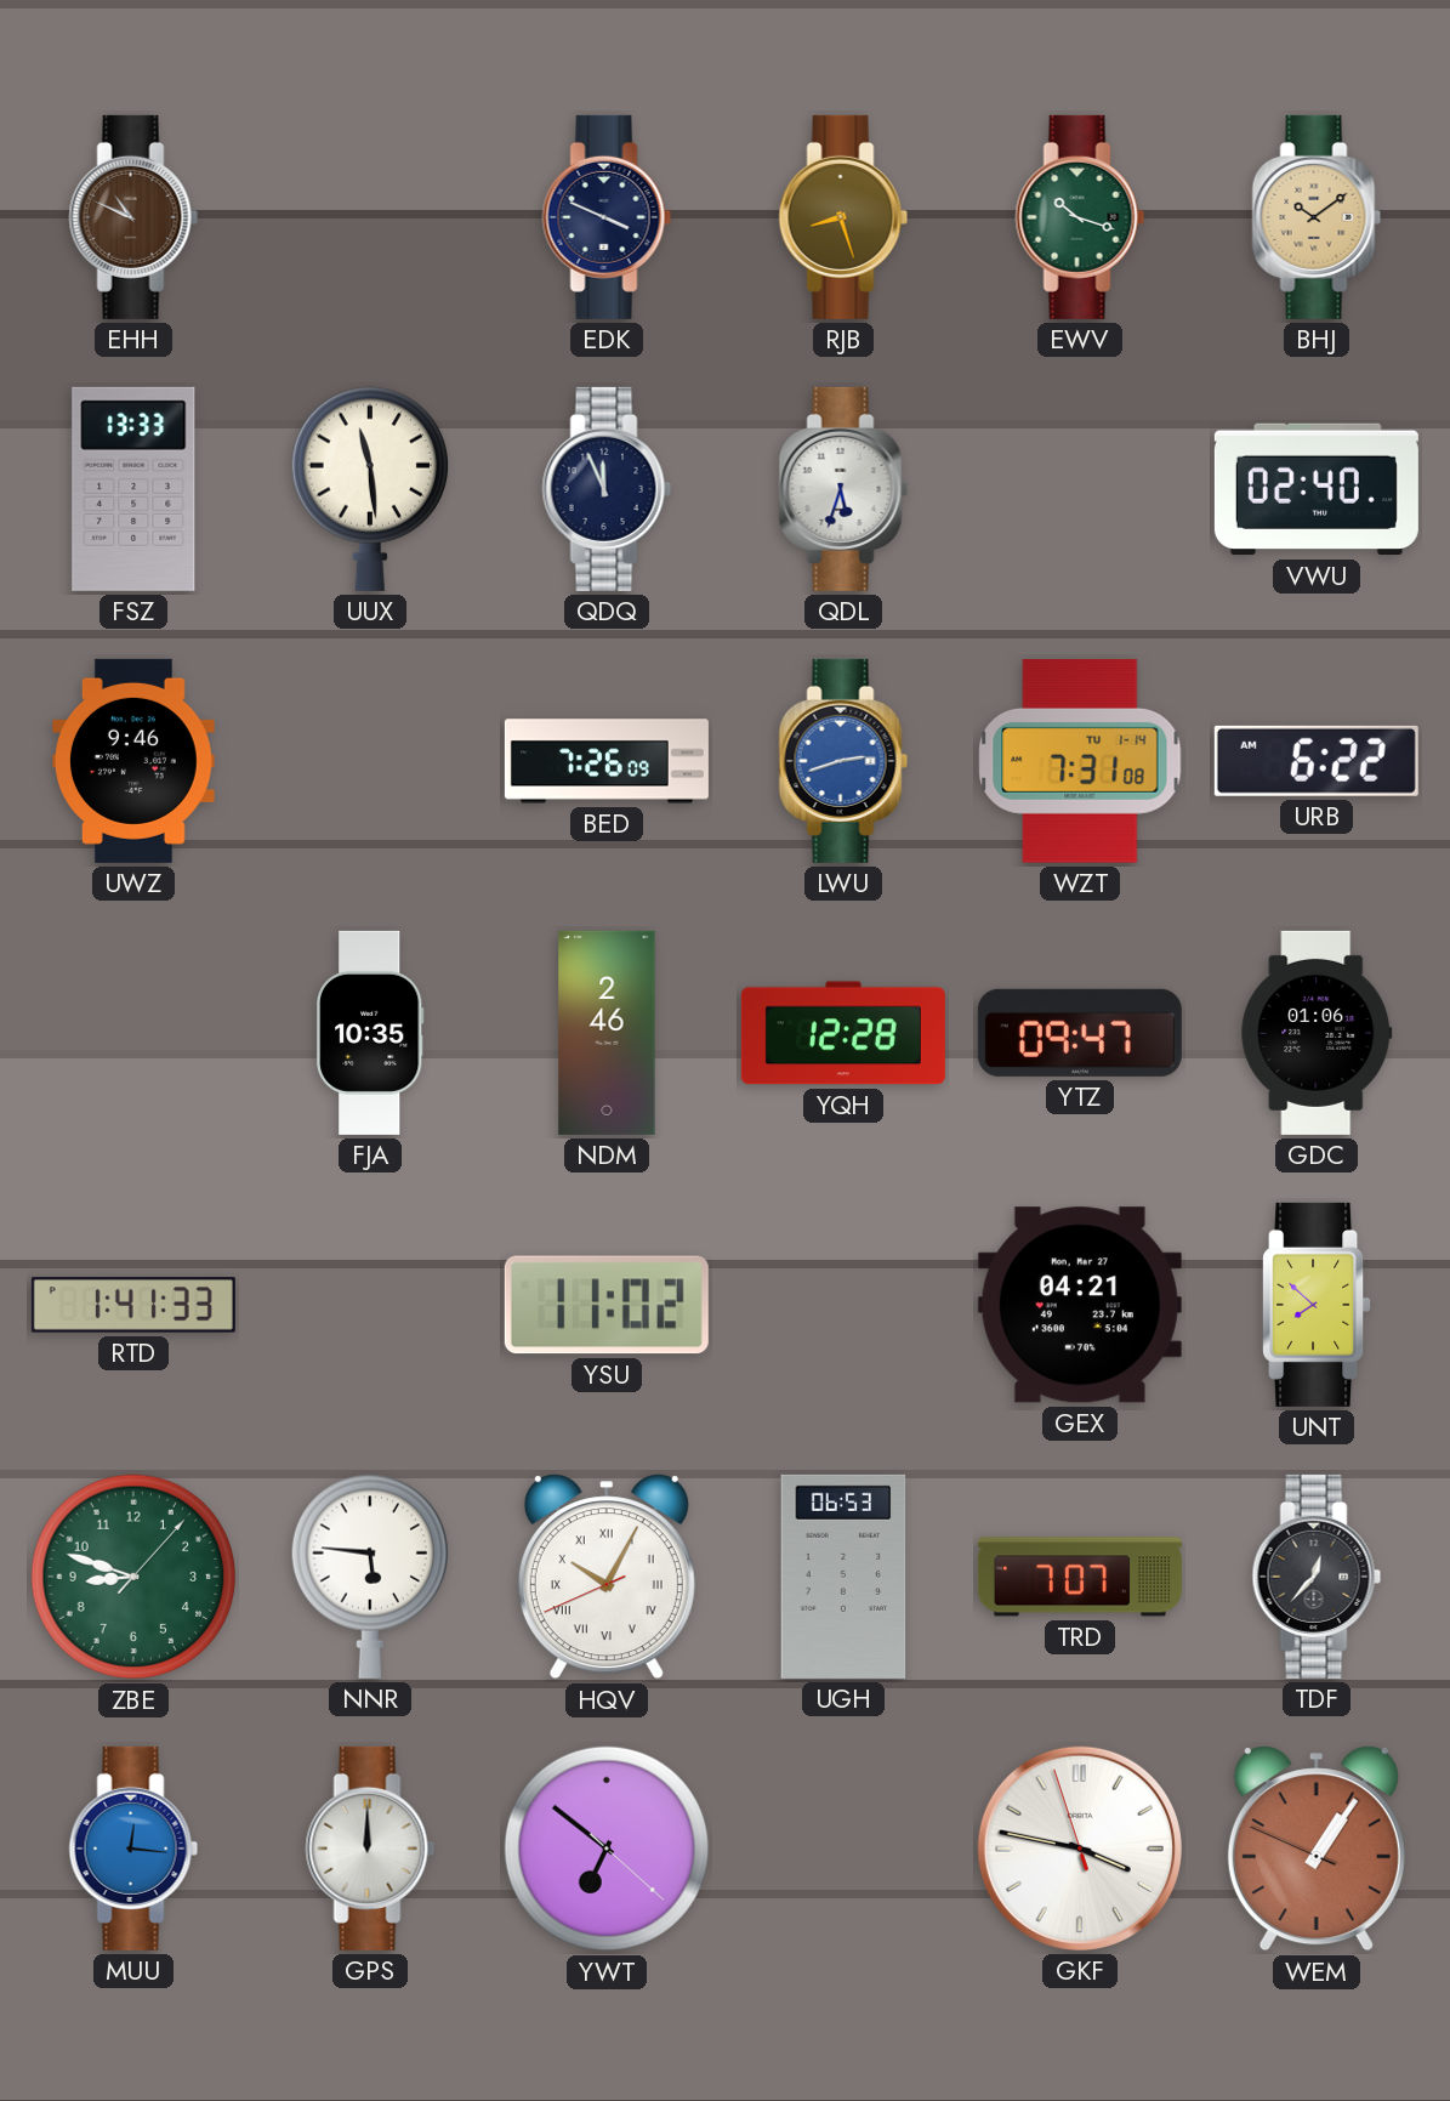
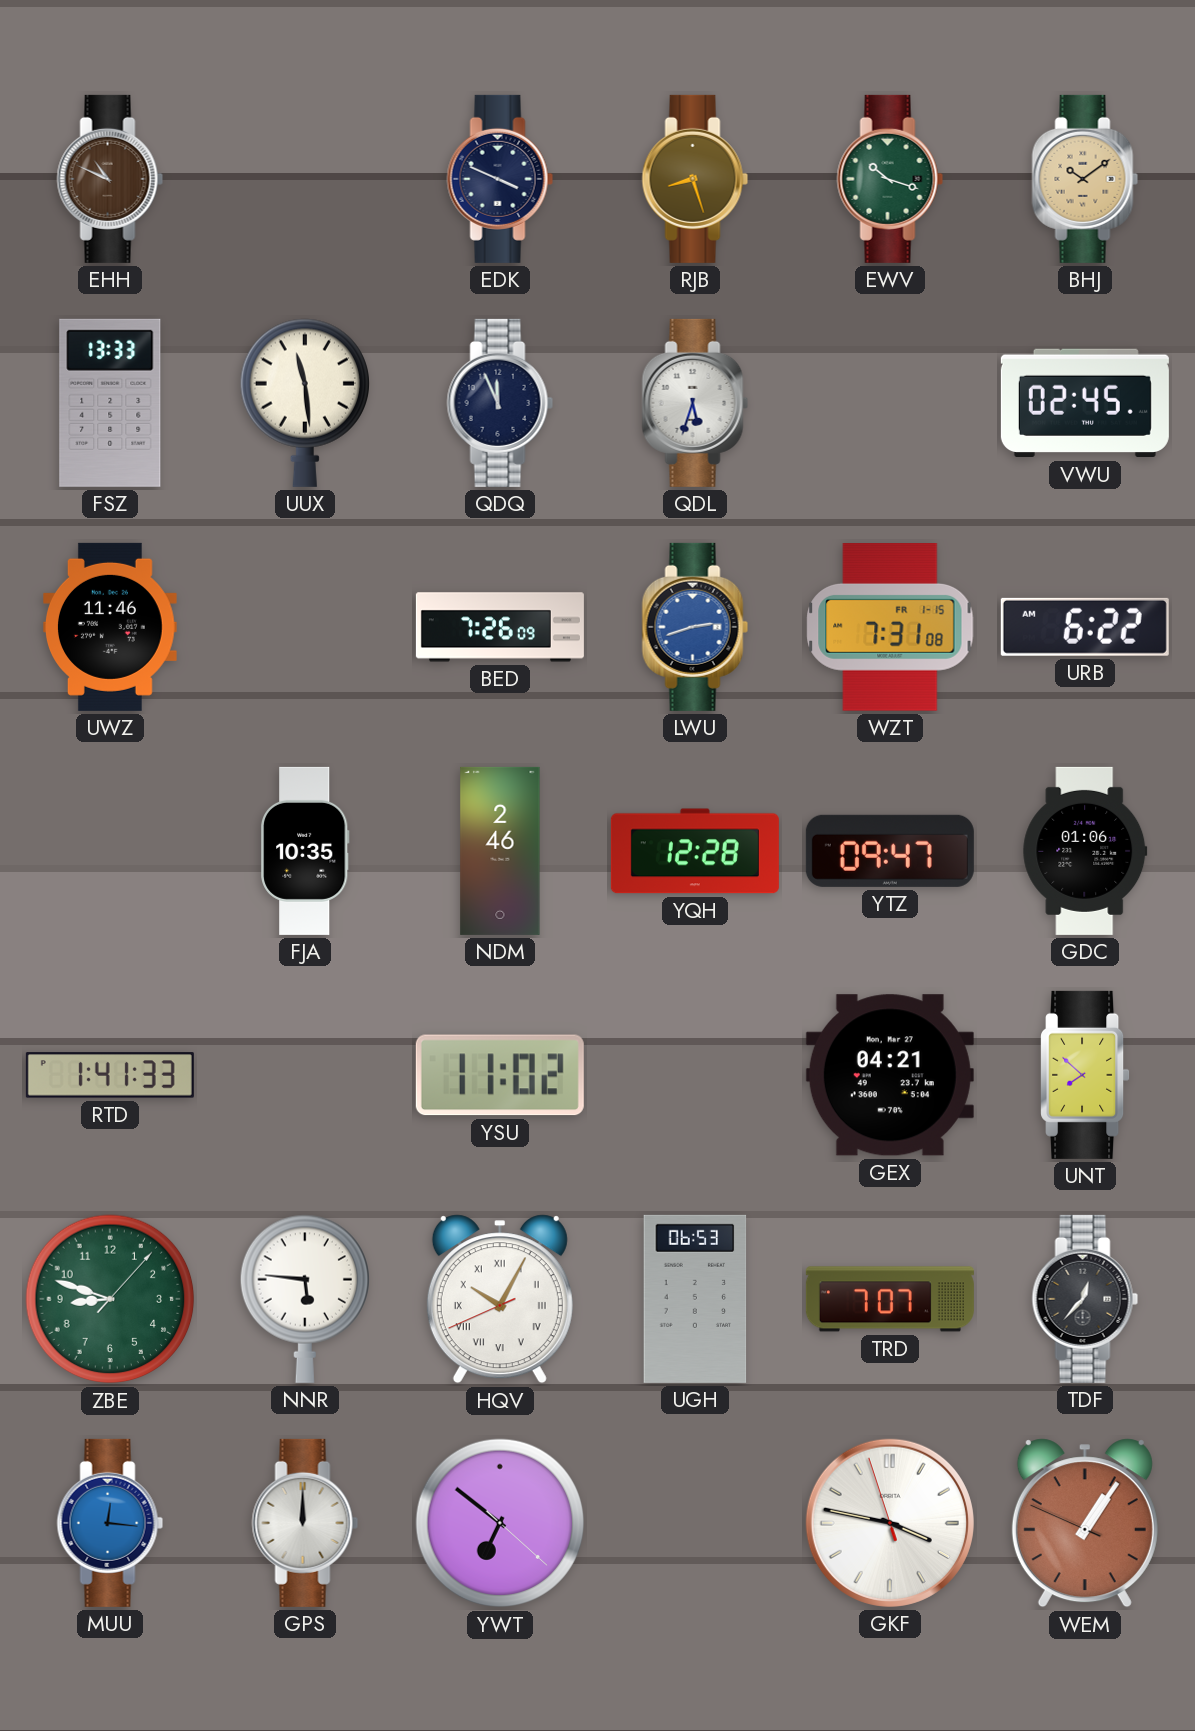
VWU: 02:40 -> 02:45 (1085, 403)
UWZ: 9:46 -> 11:46 (111, 627)
WZT date: TU 1-14 -> FR 1-15 (890, 628)
